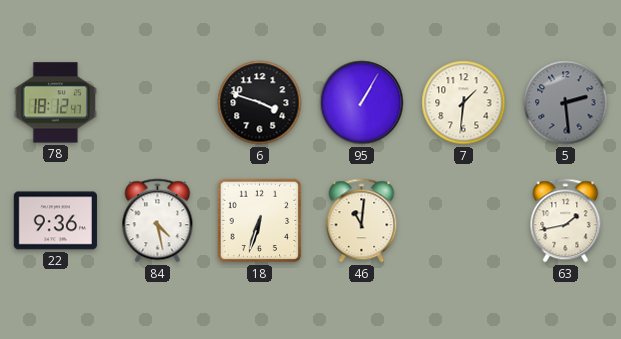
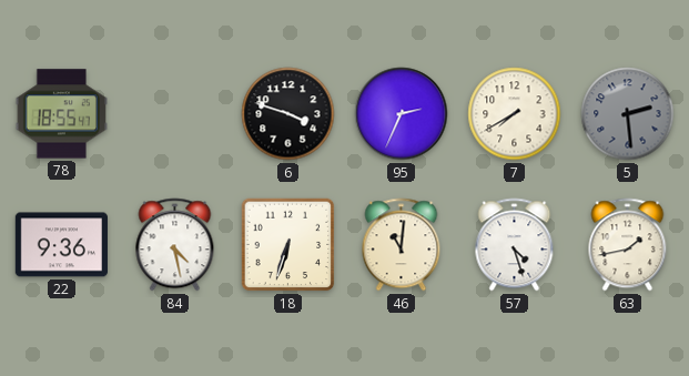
78: 18:12 -> 18:55 (61, 114)
95: 1:05 -> 2:34 (402, 114)
7: 1:31 -> 7:40 (515, 114)
57: none -> 4:27 (515, 245)
